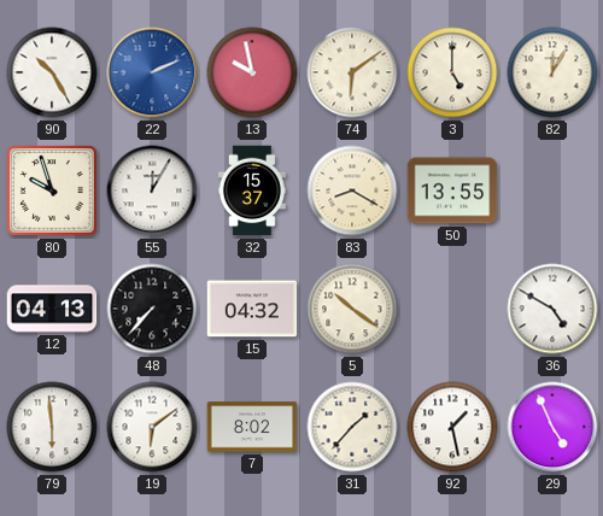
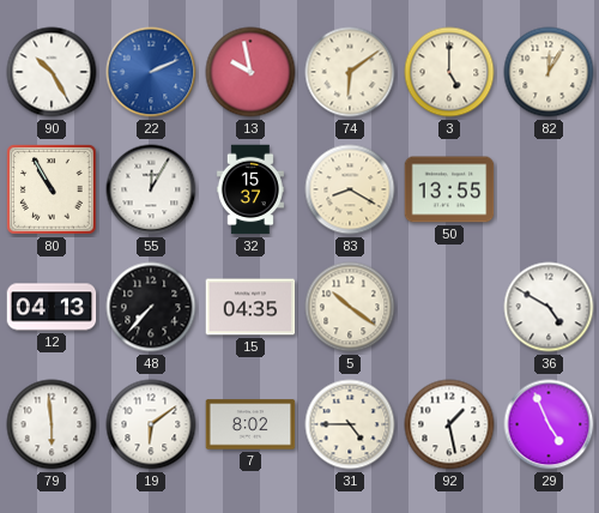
80: 9:57 -> 10:55 (52, 189)
15: 04:32 -> 04:35 (250, 307)
31: 1:37 -> 4:45 (350, 424)
